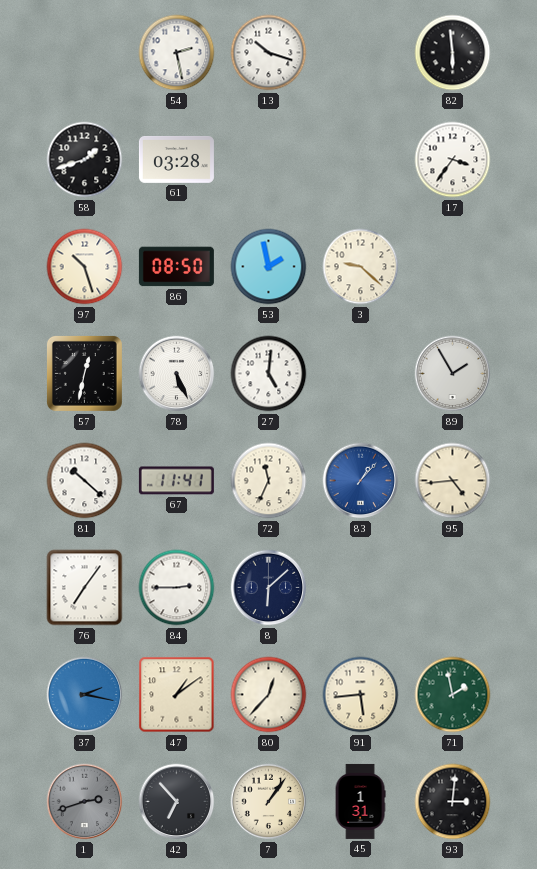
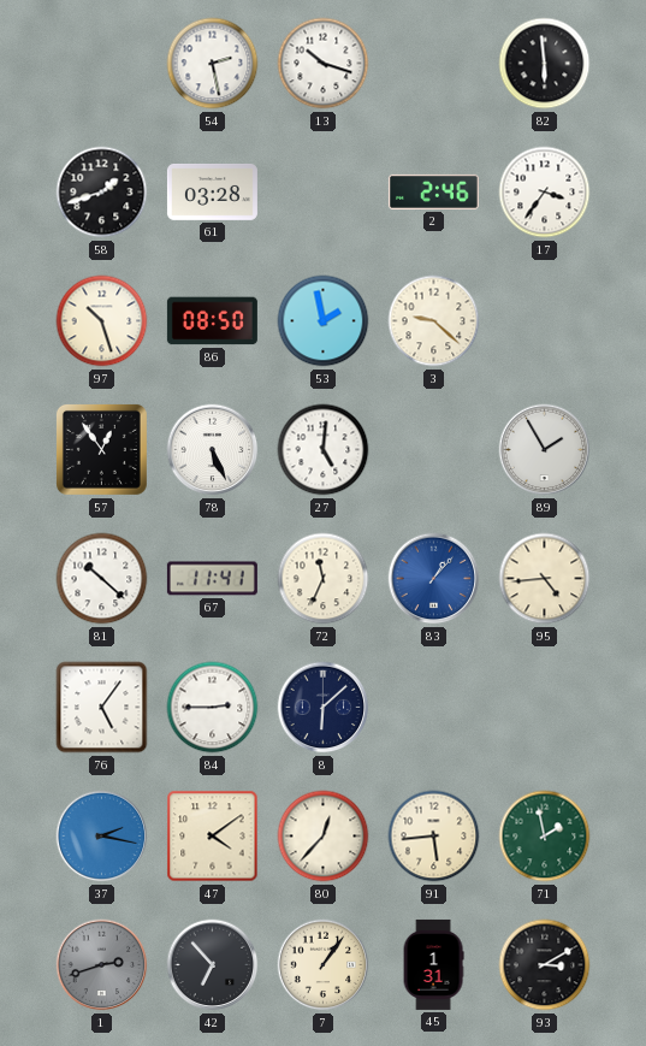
2: none -> 2:46 (433, 191)
57: 12:32 -> 12:54 (101, 449)
76: 7:06 -> 5:06 (102, 708)
47: 1:09 -> 4:09 (213, 837)
93: 3:01 -> 3:10 (545, 965)
